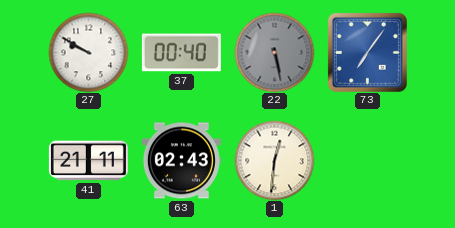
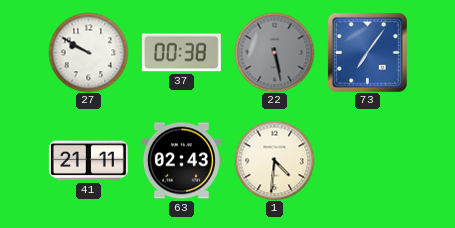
37: 00:40 -> 00:38 (181, 53)
1: 12:31 -> 4:31 (274, 160)
